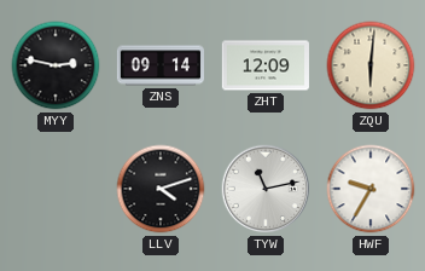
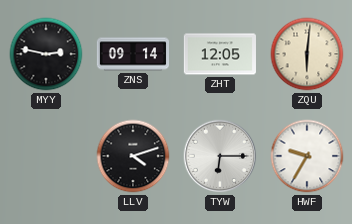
ZHT: 12:09 -> 12:05 (220, 54)
TYW: 11:13 -> 6:15 (220, 156)
